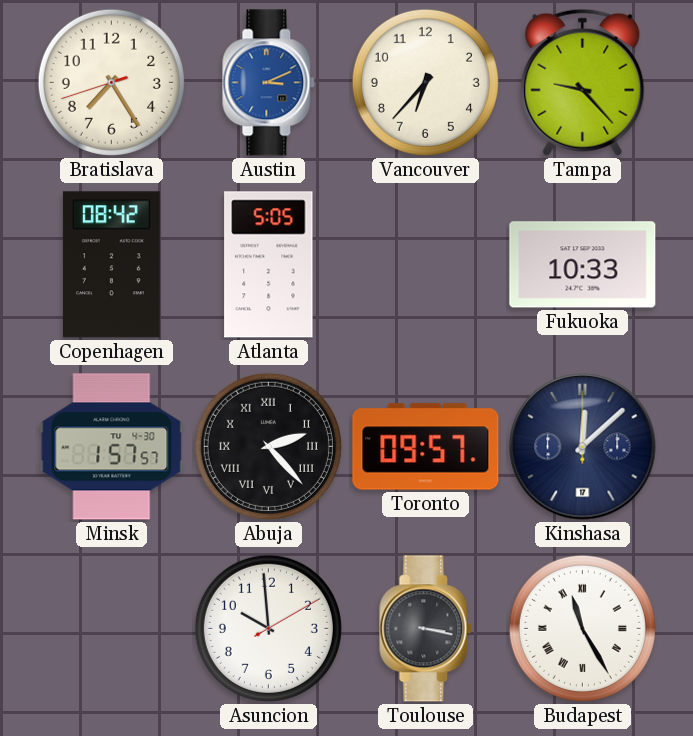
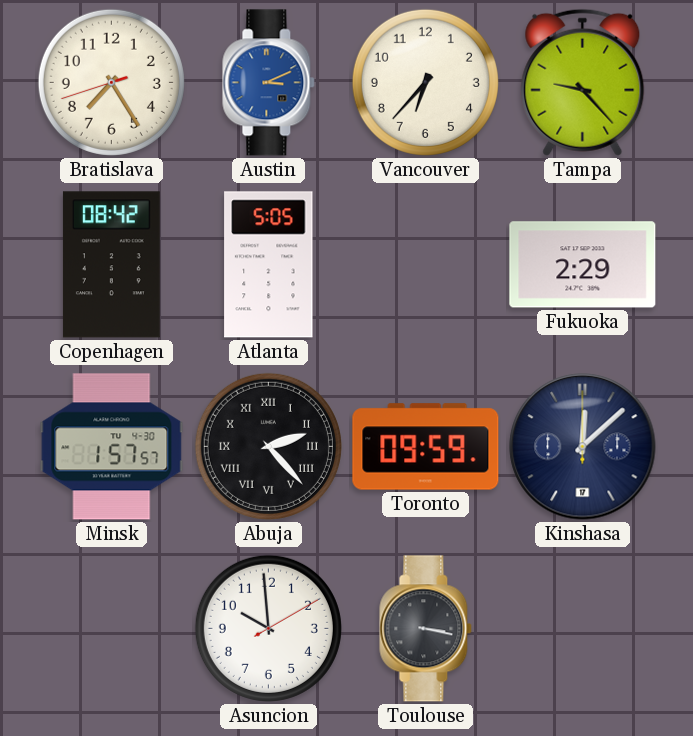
Fukuoka: 10:33 -> 2:29 (583, 265)
Toronto: 09:57 -> 09:59 (426, 447)
Budapest: 11:25 -> none (582, 628)
